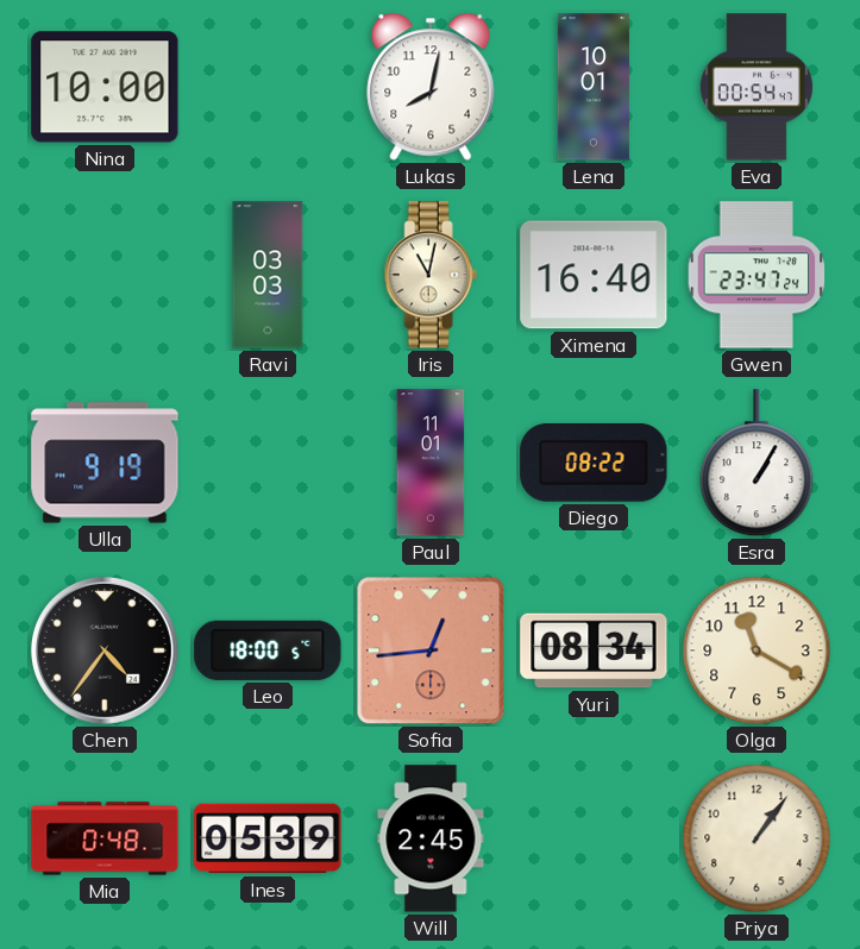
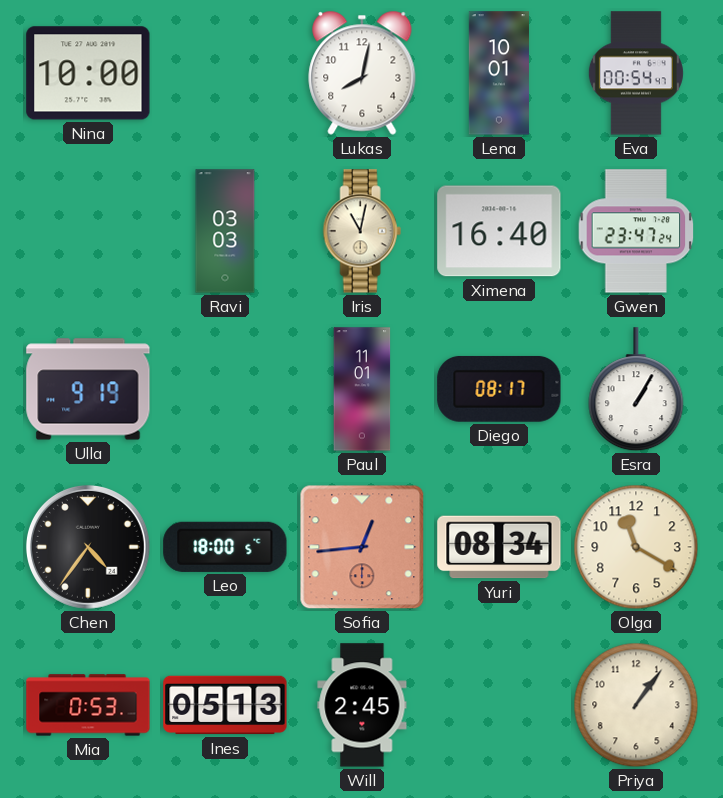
Diego: 08:22 -> 08:17 (499, 389)
Mia: 0:48 -> 0:53 (88, 705)
Ines: 05:39 -> 05:13 (225, 705)
